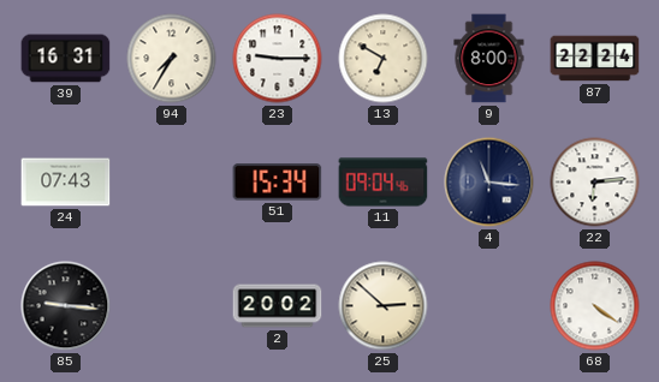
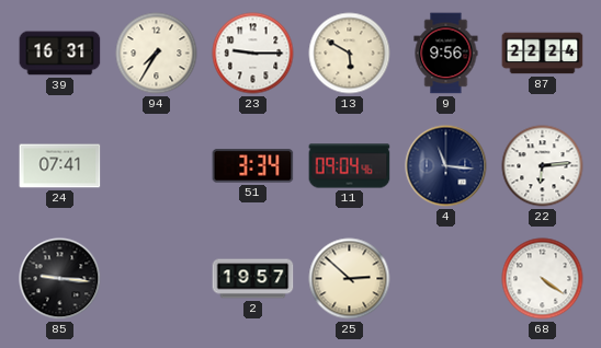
13: 6:50 -> 5:50 (350, 54)
9: 8:00 -> 9:56 (446, 54)
24: 07:43 -> 07:41 (60, 166)
51: 15:34 -> 3:34 (253, 166)
2: 20:02 -> 19:57 (253, 279)
